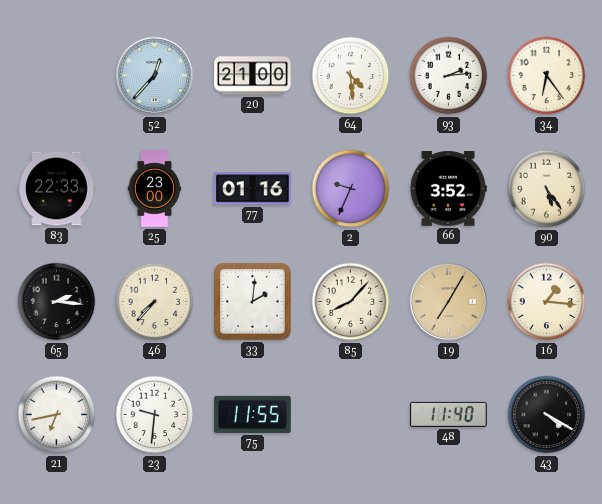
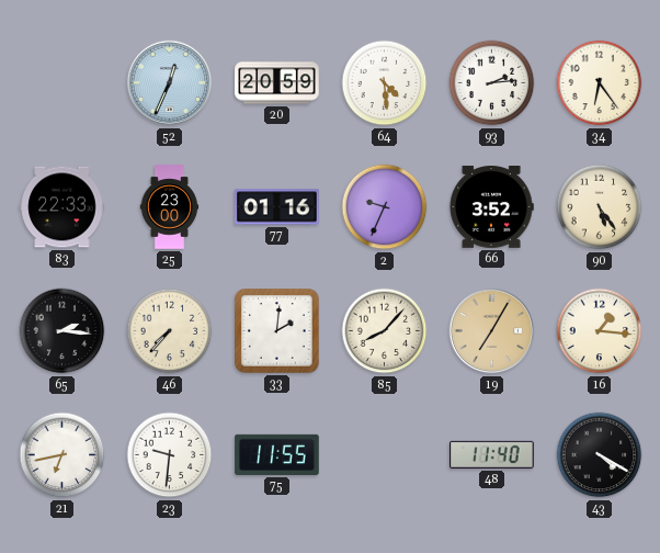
52: 12:37 -> 12:34 (170, 83)
20: 21:00 -> 20:59 (277, 83)
